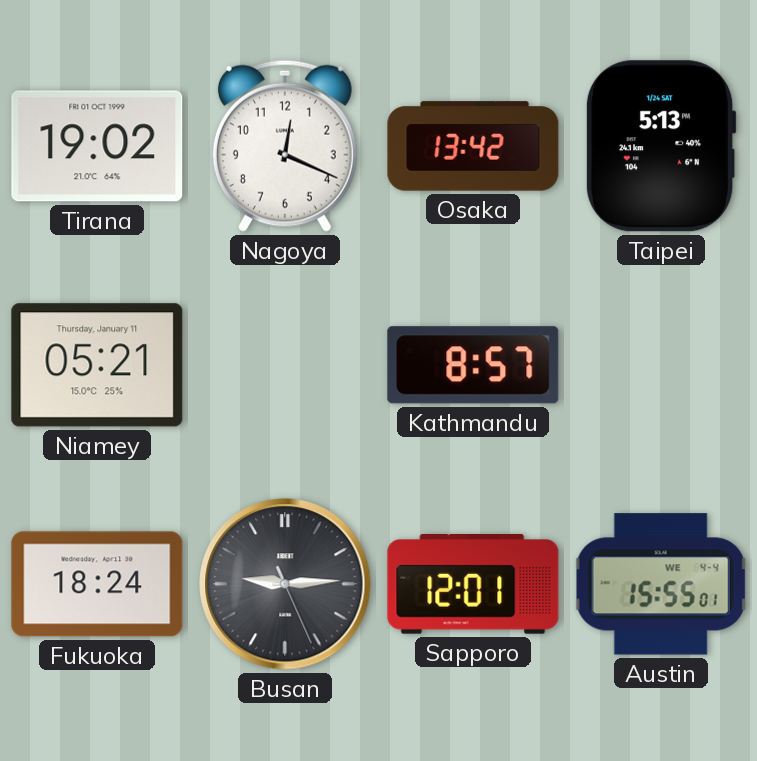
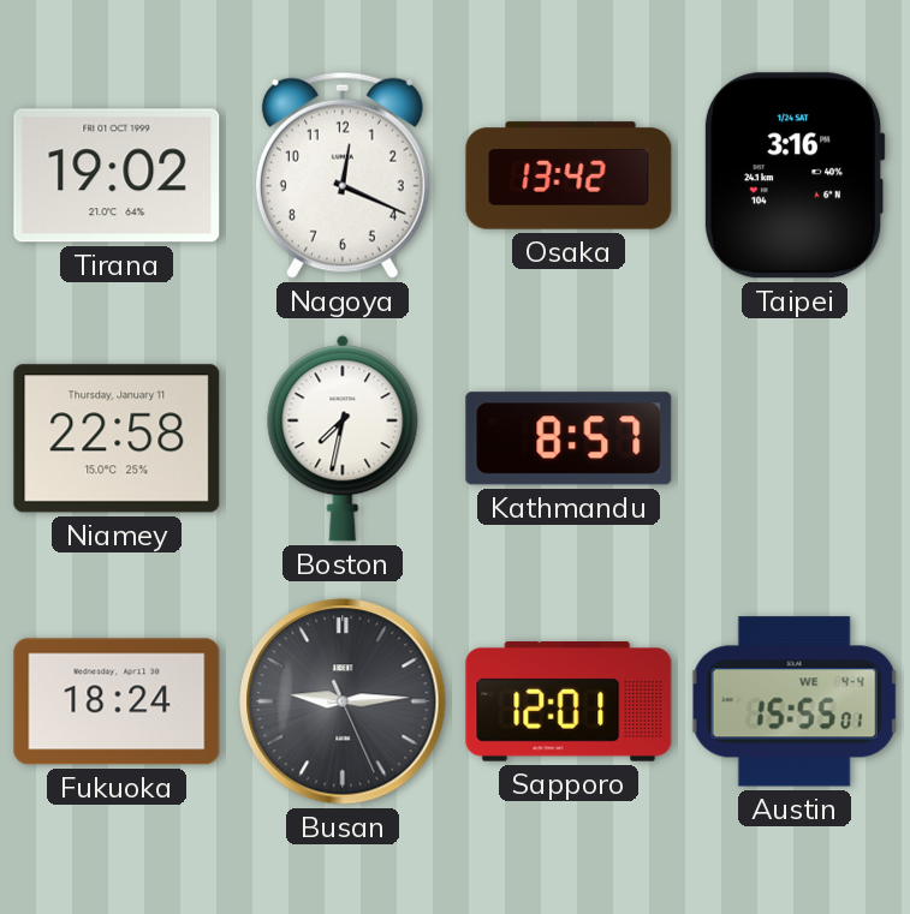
Taipei: 5:13 -> 3:16 (795, 175)
Niamey: 05:21 -> 22:58 (117, 438)
Boston: none -> 7:32 (343, 438)
